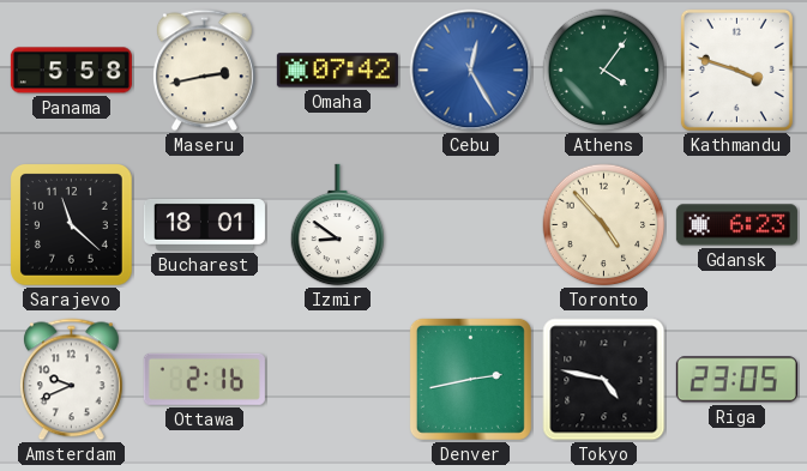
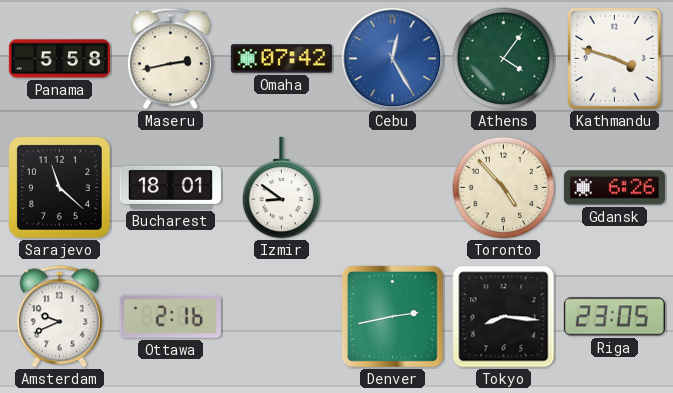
Gdansk: 6:23 -> 6:26 (614, 188)
Tokyo: 4:47 -> 8:16 (504, 317)
